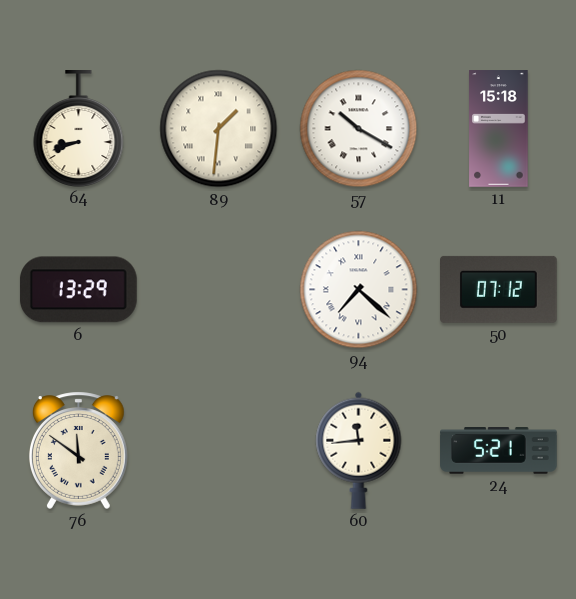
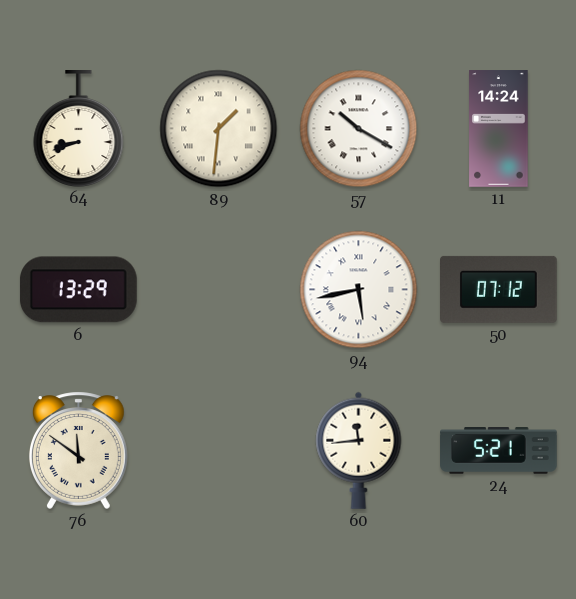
11: 15:18 -> 14:24 (499, 129)
94: 7:22 -> 5:43 (359, 290)
